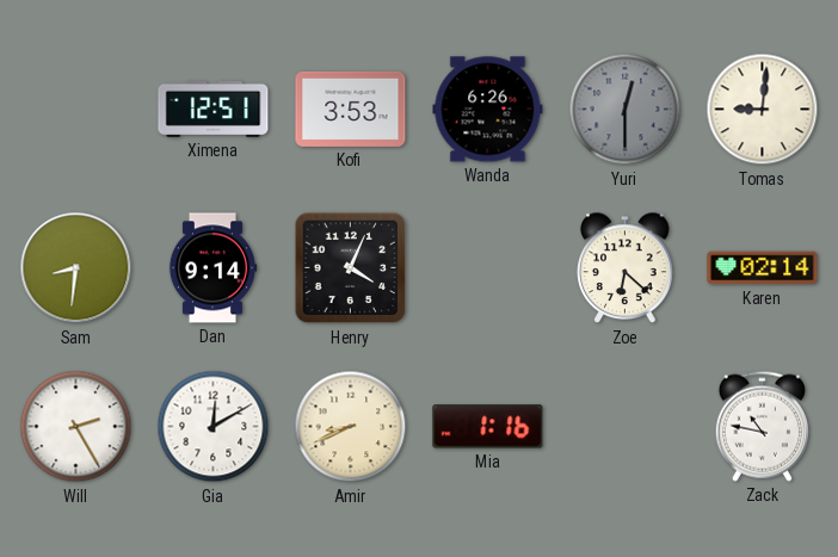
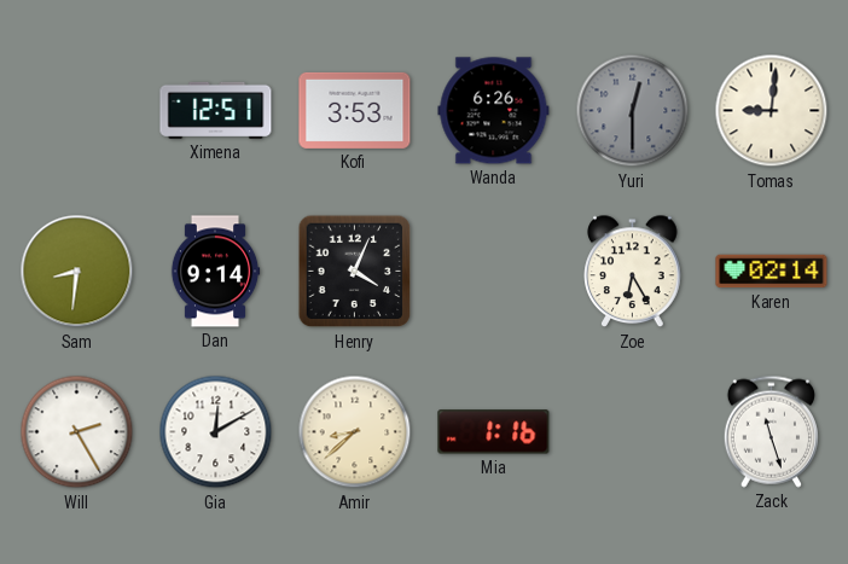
Zoe: 6:22 -> 6:25 (633, 272)
Amir: 8:41 -> 8:38 (355, 432)
Zack: 10:47 -> 11:27 (771, 431)
